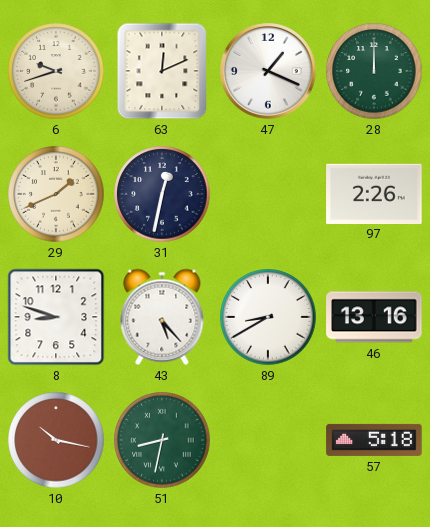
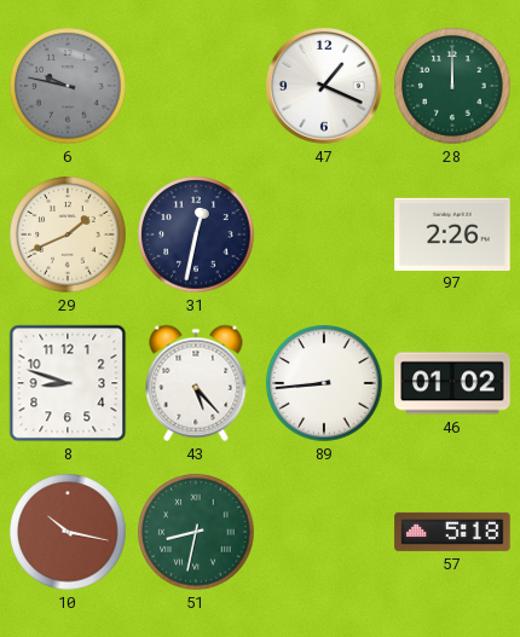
6: 9:42 -> 9:47 (68, 86)
6 dial: cream -> grey (68, 86)
63: 12:11 -> none (162, 71)
89: 8:40 -> 8:44 (324, 383)
46: 13:16 -> 01:02 (452, 383)
